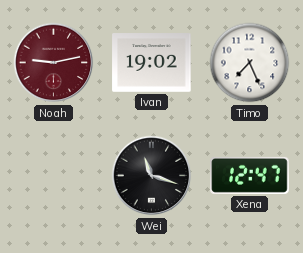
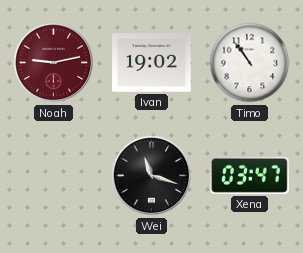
Timo: 7:26 -> 10:54 (250, 63)
Xena: 12:47 -> 03:47 (250, 175)
